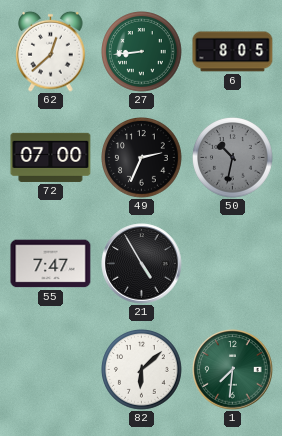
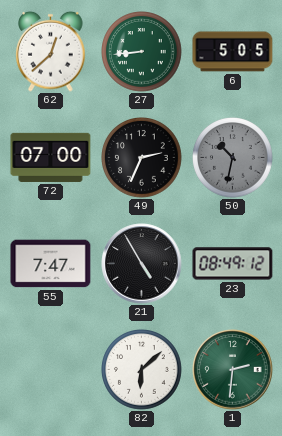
6: 8:05 -> 5:05 (233, 52)
23: none -> 08:49 (233, 264)
1: 7:31 -> 2:31 (233, 370)
